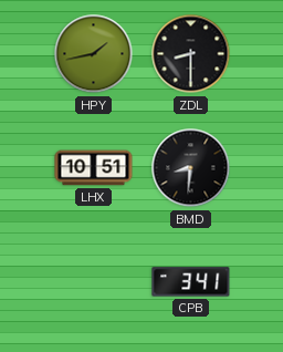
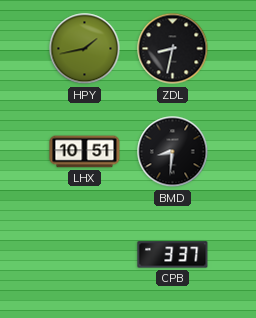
ZDL: 8:30 -> 8:32 (173, 49)
CPB: 3:41 -> 3:37 (173, 255)
